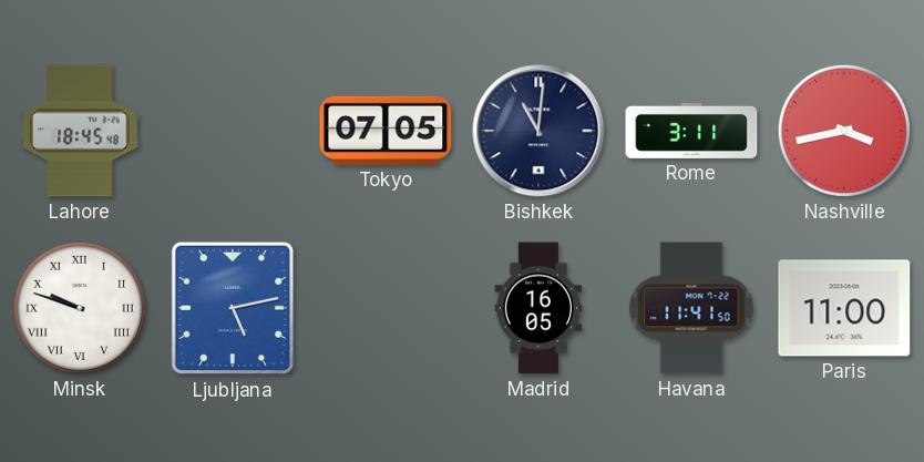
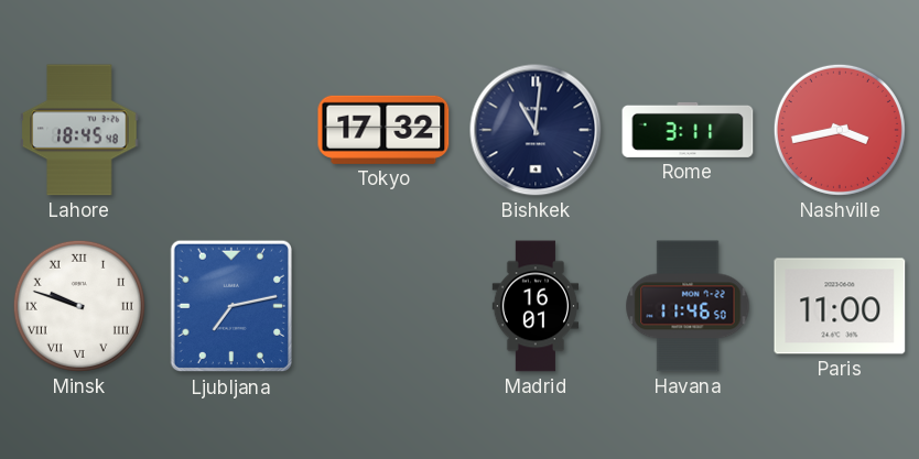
Tokyo: 07:05 -> 17:32 (383, 130)
Ljubljana: 5:13 -> 7:13 (230, 306)
Madrid: 16:05 -> 16:01 (536, 306)
Havana: 11:41 -> 11:46 (688, 306)
